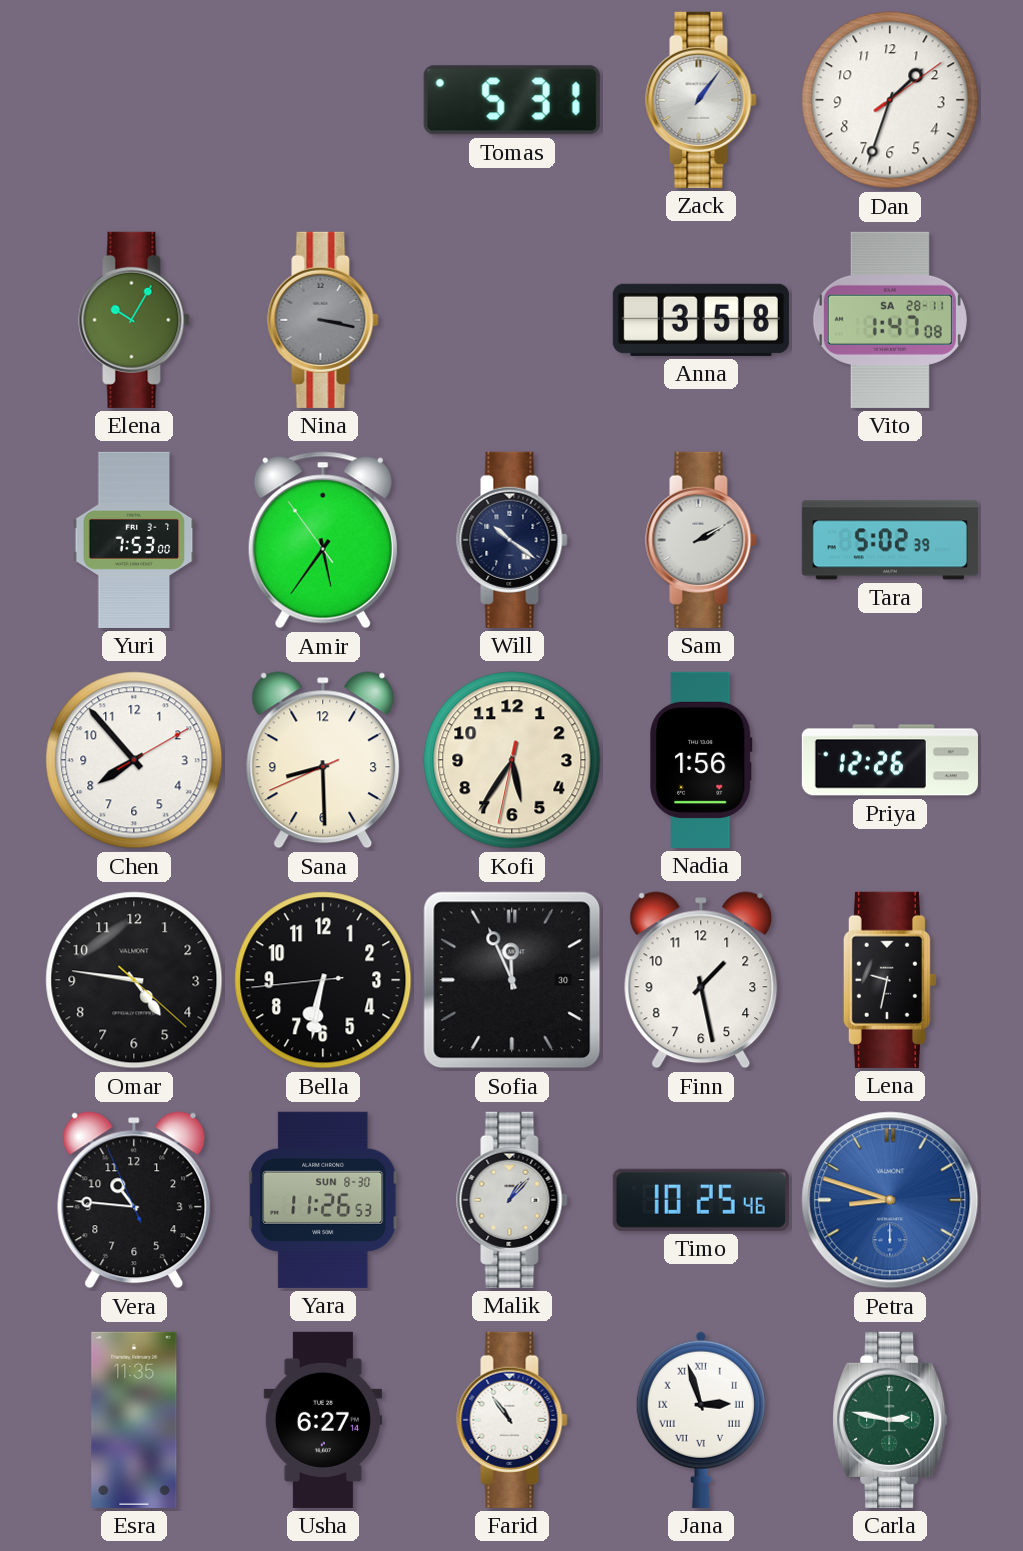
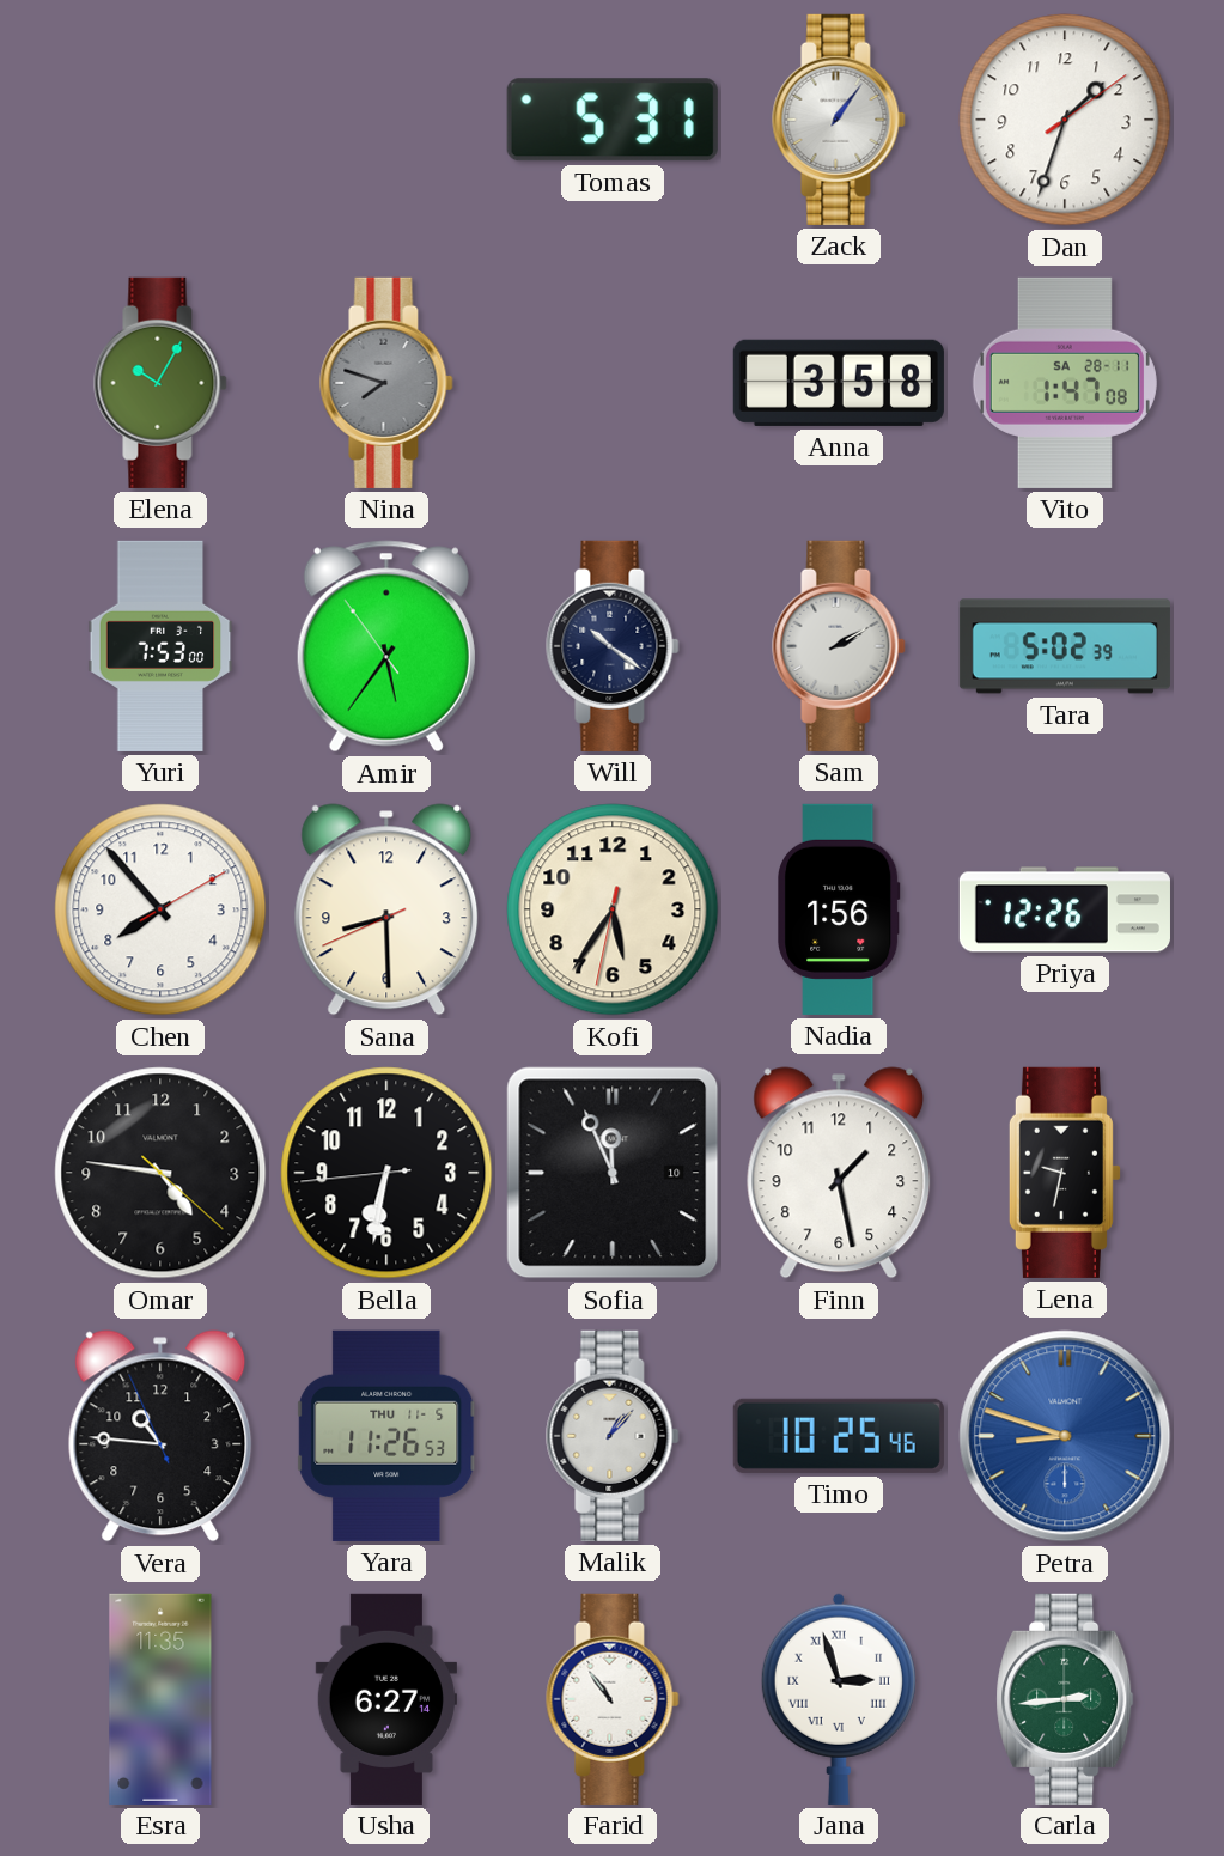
Nina: 3:17 -> 7:48 (386, 383)
Sofia date: 30 -> 10 (613, 1173)
Yara date: SUN 8-30 -> THU 11-5 (388, 1436)
Carla: 2:47 -> 2:44 (1065, 1699)
